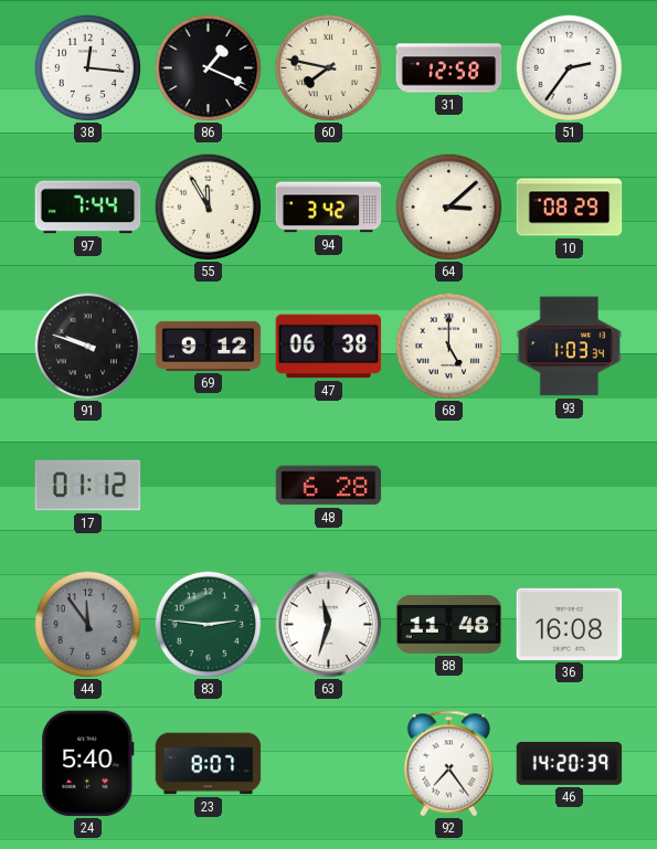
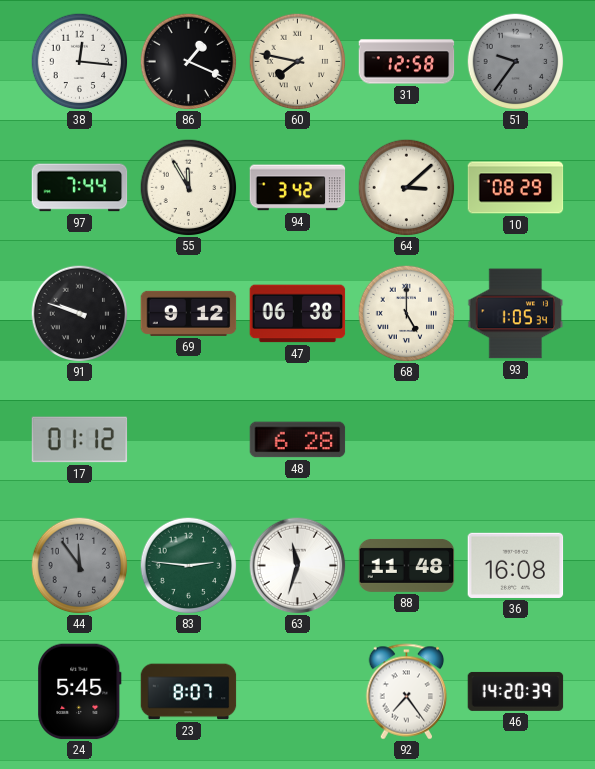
51: 2:36 -> 9:36 (515, 61)
51 dial: white -> grey (515, 61)
93: 1:03 -> 1:05 (516, 314)
24: 5:40 -> 5:45 (80, 692)
